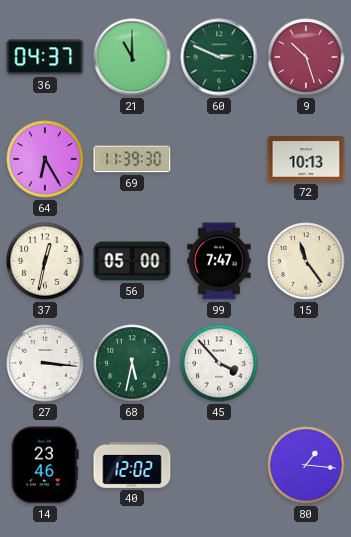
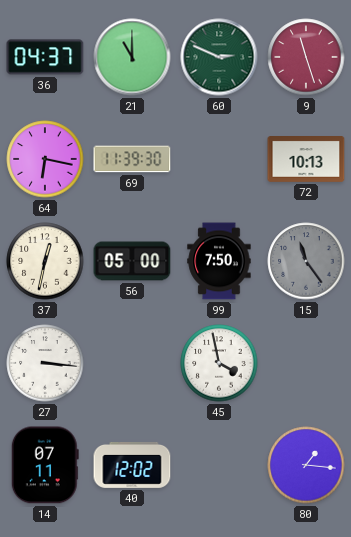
9: 10:27 -> 11:27 (306, 57)
64: 6:25 -> 6:17 (45, 159)
99: 7:47 -> 7:50 (219, 261)
15 dial: cream -> grey (306, 261)
68: 5:32 -> none (132, 363)
45: 3:53 -> 3:58 (219, 363)
14: 23:46 -> 07:11 (45, 465)
